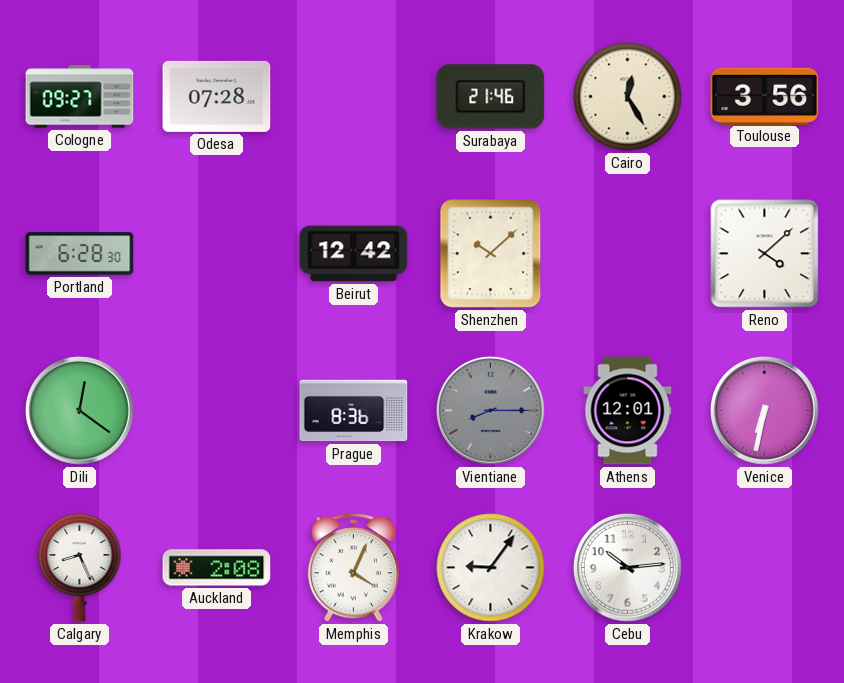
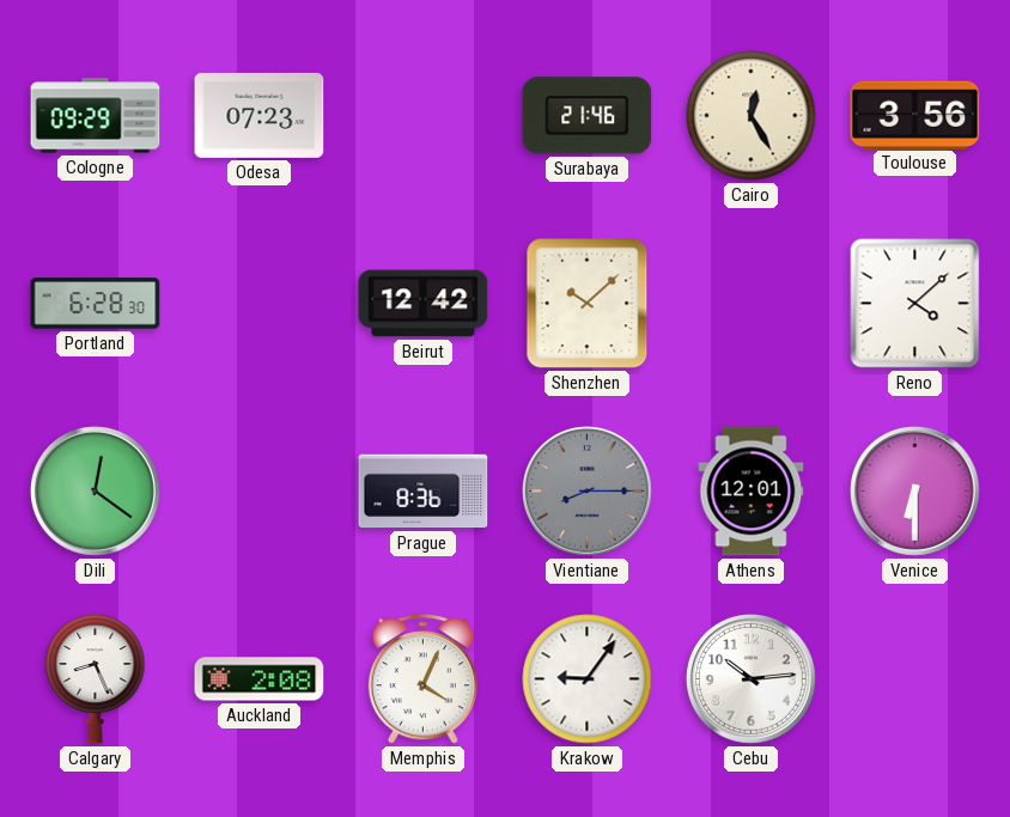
Cologne: 09:27 -> 09:29 (96, 116)
Odesa: 07:28 -> 07:23 (260, 115)
Venice: 6:32 -> 6:30 (915, 492)
